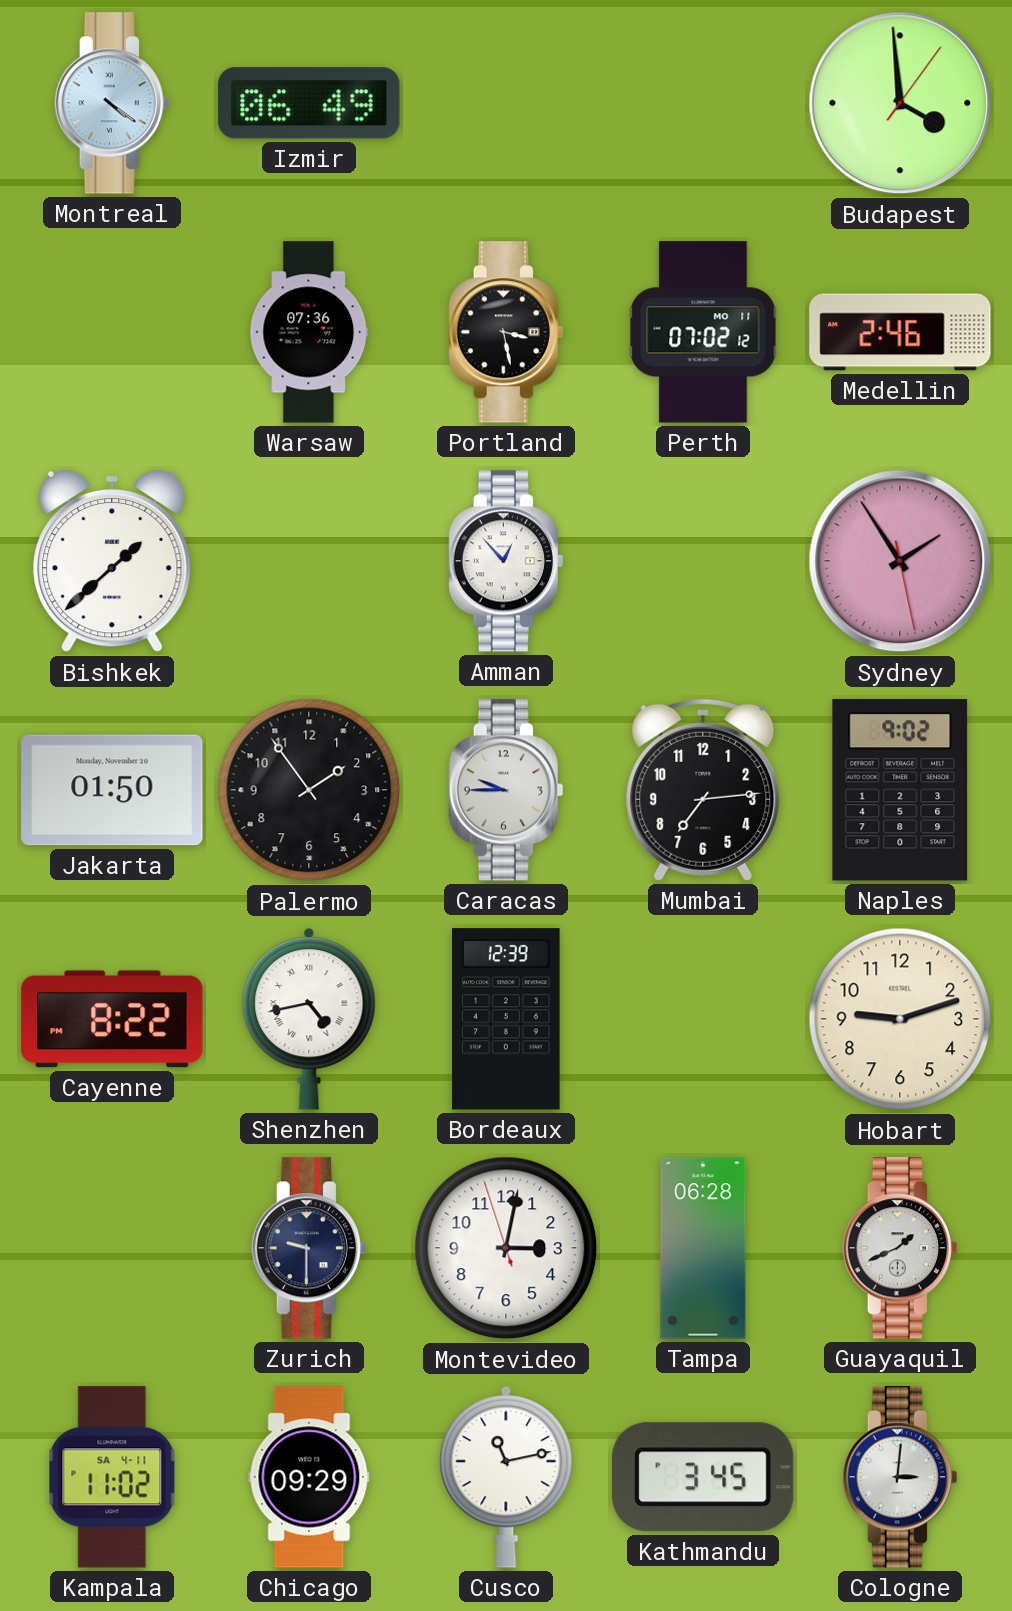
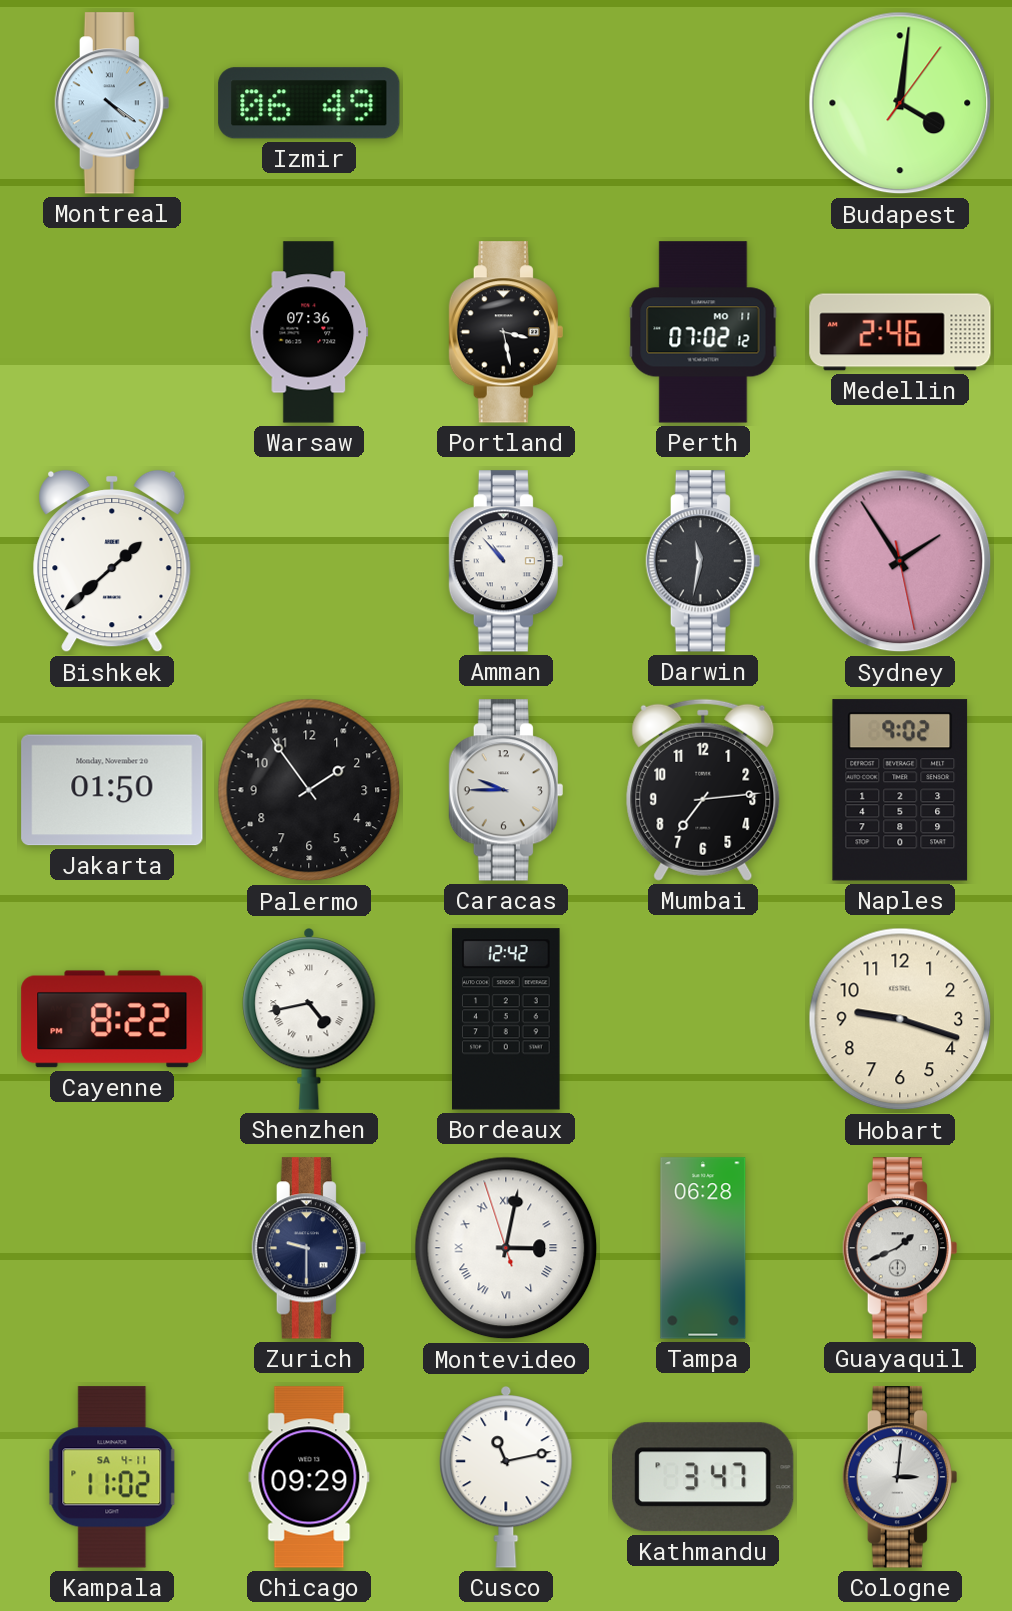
Budapest: 3:59 -> 4:01 (900, 103)
Amman: 12:53 -> 10:53 (506, 561)
Darwin: none -> 11:32 (703, 561)
Bordeaux: 12:39 -> 12:42 (507, 1019)
Hobart: 9:12 -> 9:18 (900, 1019)
Montevideo numerals: Arabic -> Roman (506, 1248)
Kathmandu: 3:45 -> 3:47 (704, 1477)
